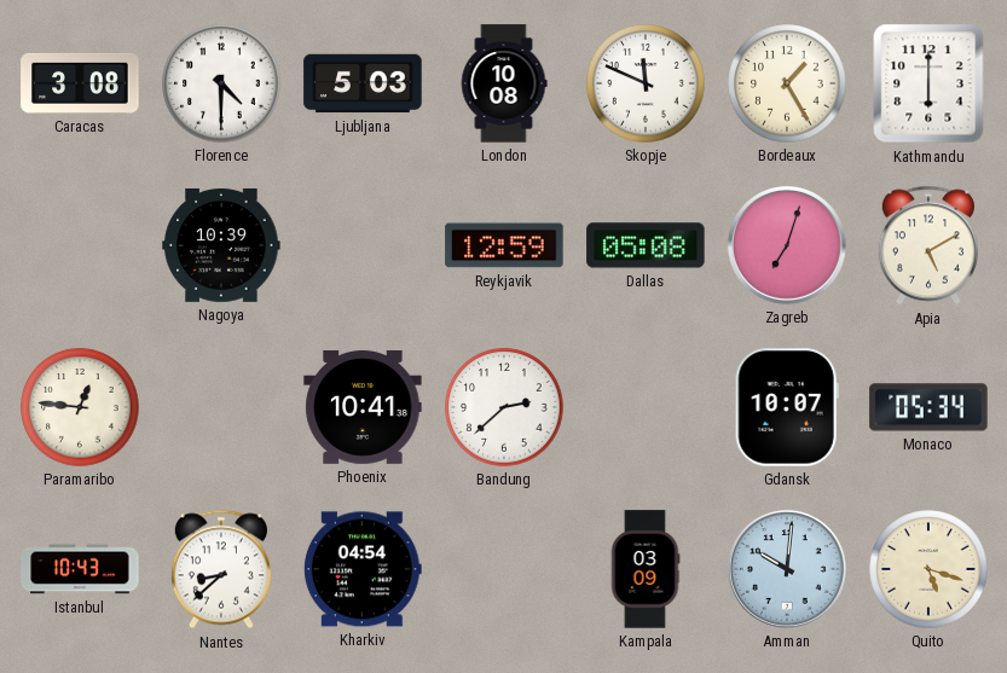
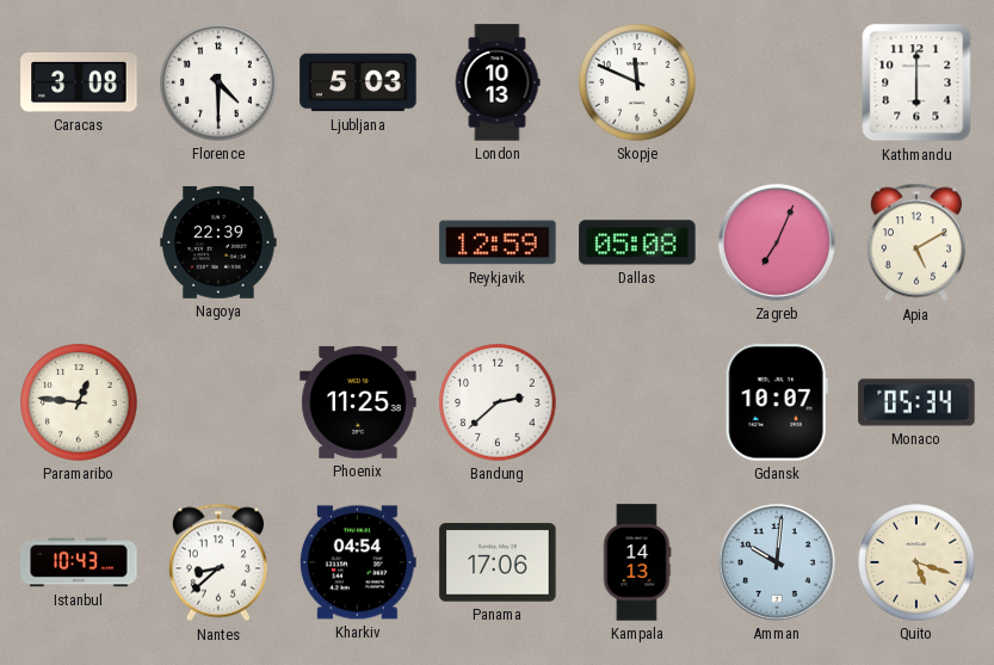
London: 10:08 -> 10:13 (498, 82)
Bordeaux: 1:25 -> none (787, 83)
Nagoya: 10:39 -> 22:39 (218, 242)
Zagreb: 7:03 -> 7:04 (777, 242)
Phoenix: 10:41 -> 11:25 (358, 402)
Panama: none -> 17:06 (498, 562)
Kampala: 03:09 -> 14:13 (637, 562)
